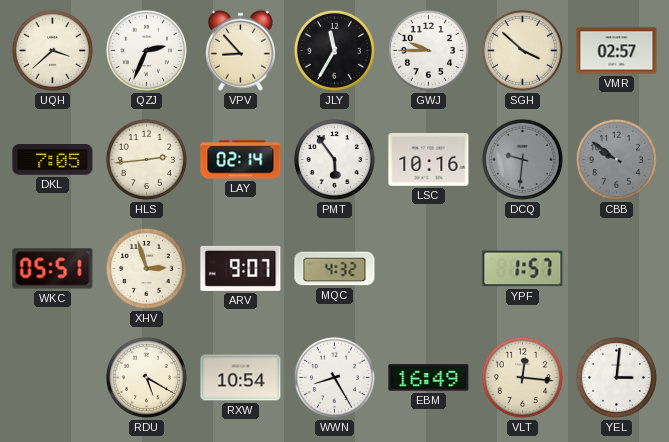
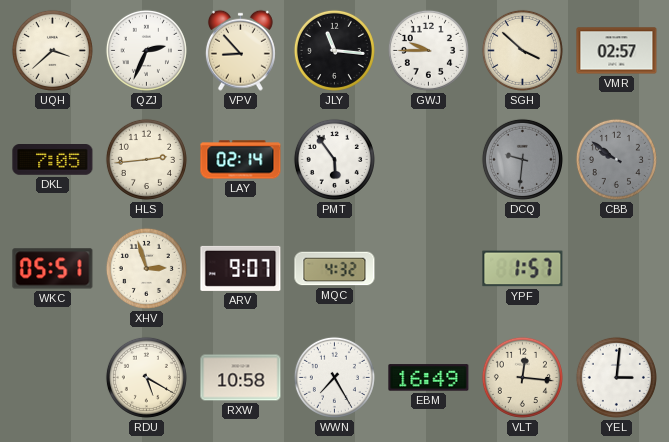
JLY: 11:35 -> 11:16 (334, 50)
LSC: 10:16 -> none (429, 159)
RXW: 10:54 -> 10:58 (241, 378)
WWN: 8:25 -> 7:25 (334, 377)
